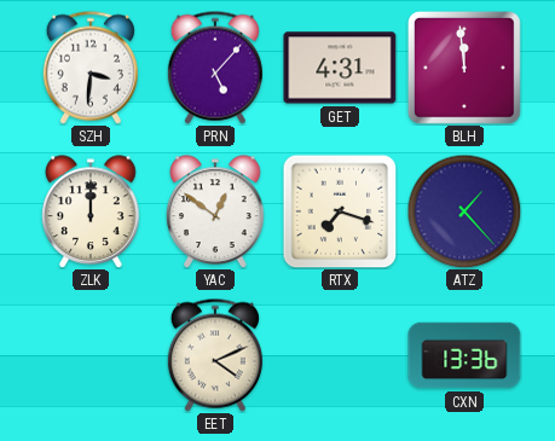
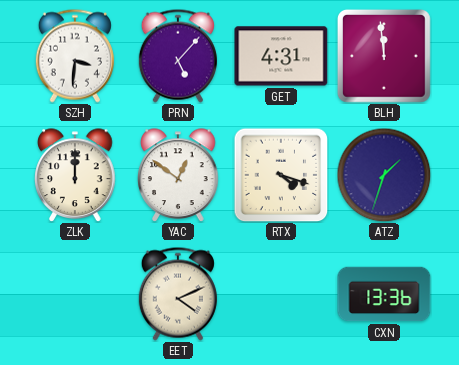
RTX: 7:18 -> 4:18 (281, 175)
ATZ: 1:23 -> 1:33 (384, 175)
